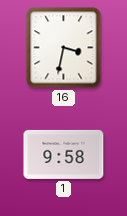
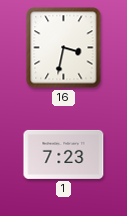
1: 9:58 -> 7:23 (64, 154)
